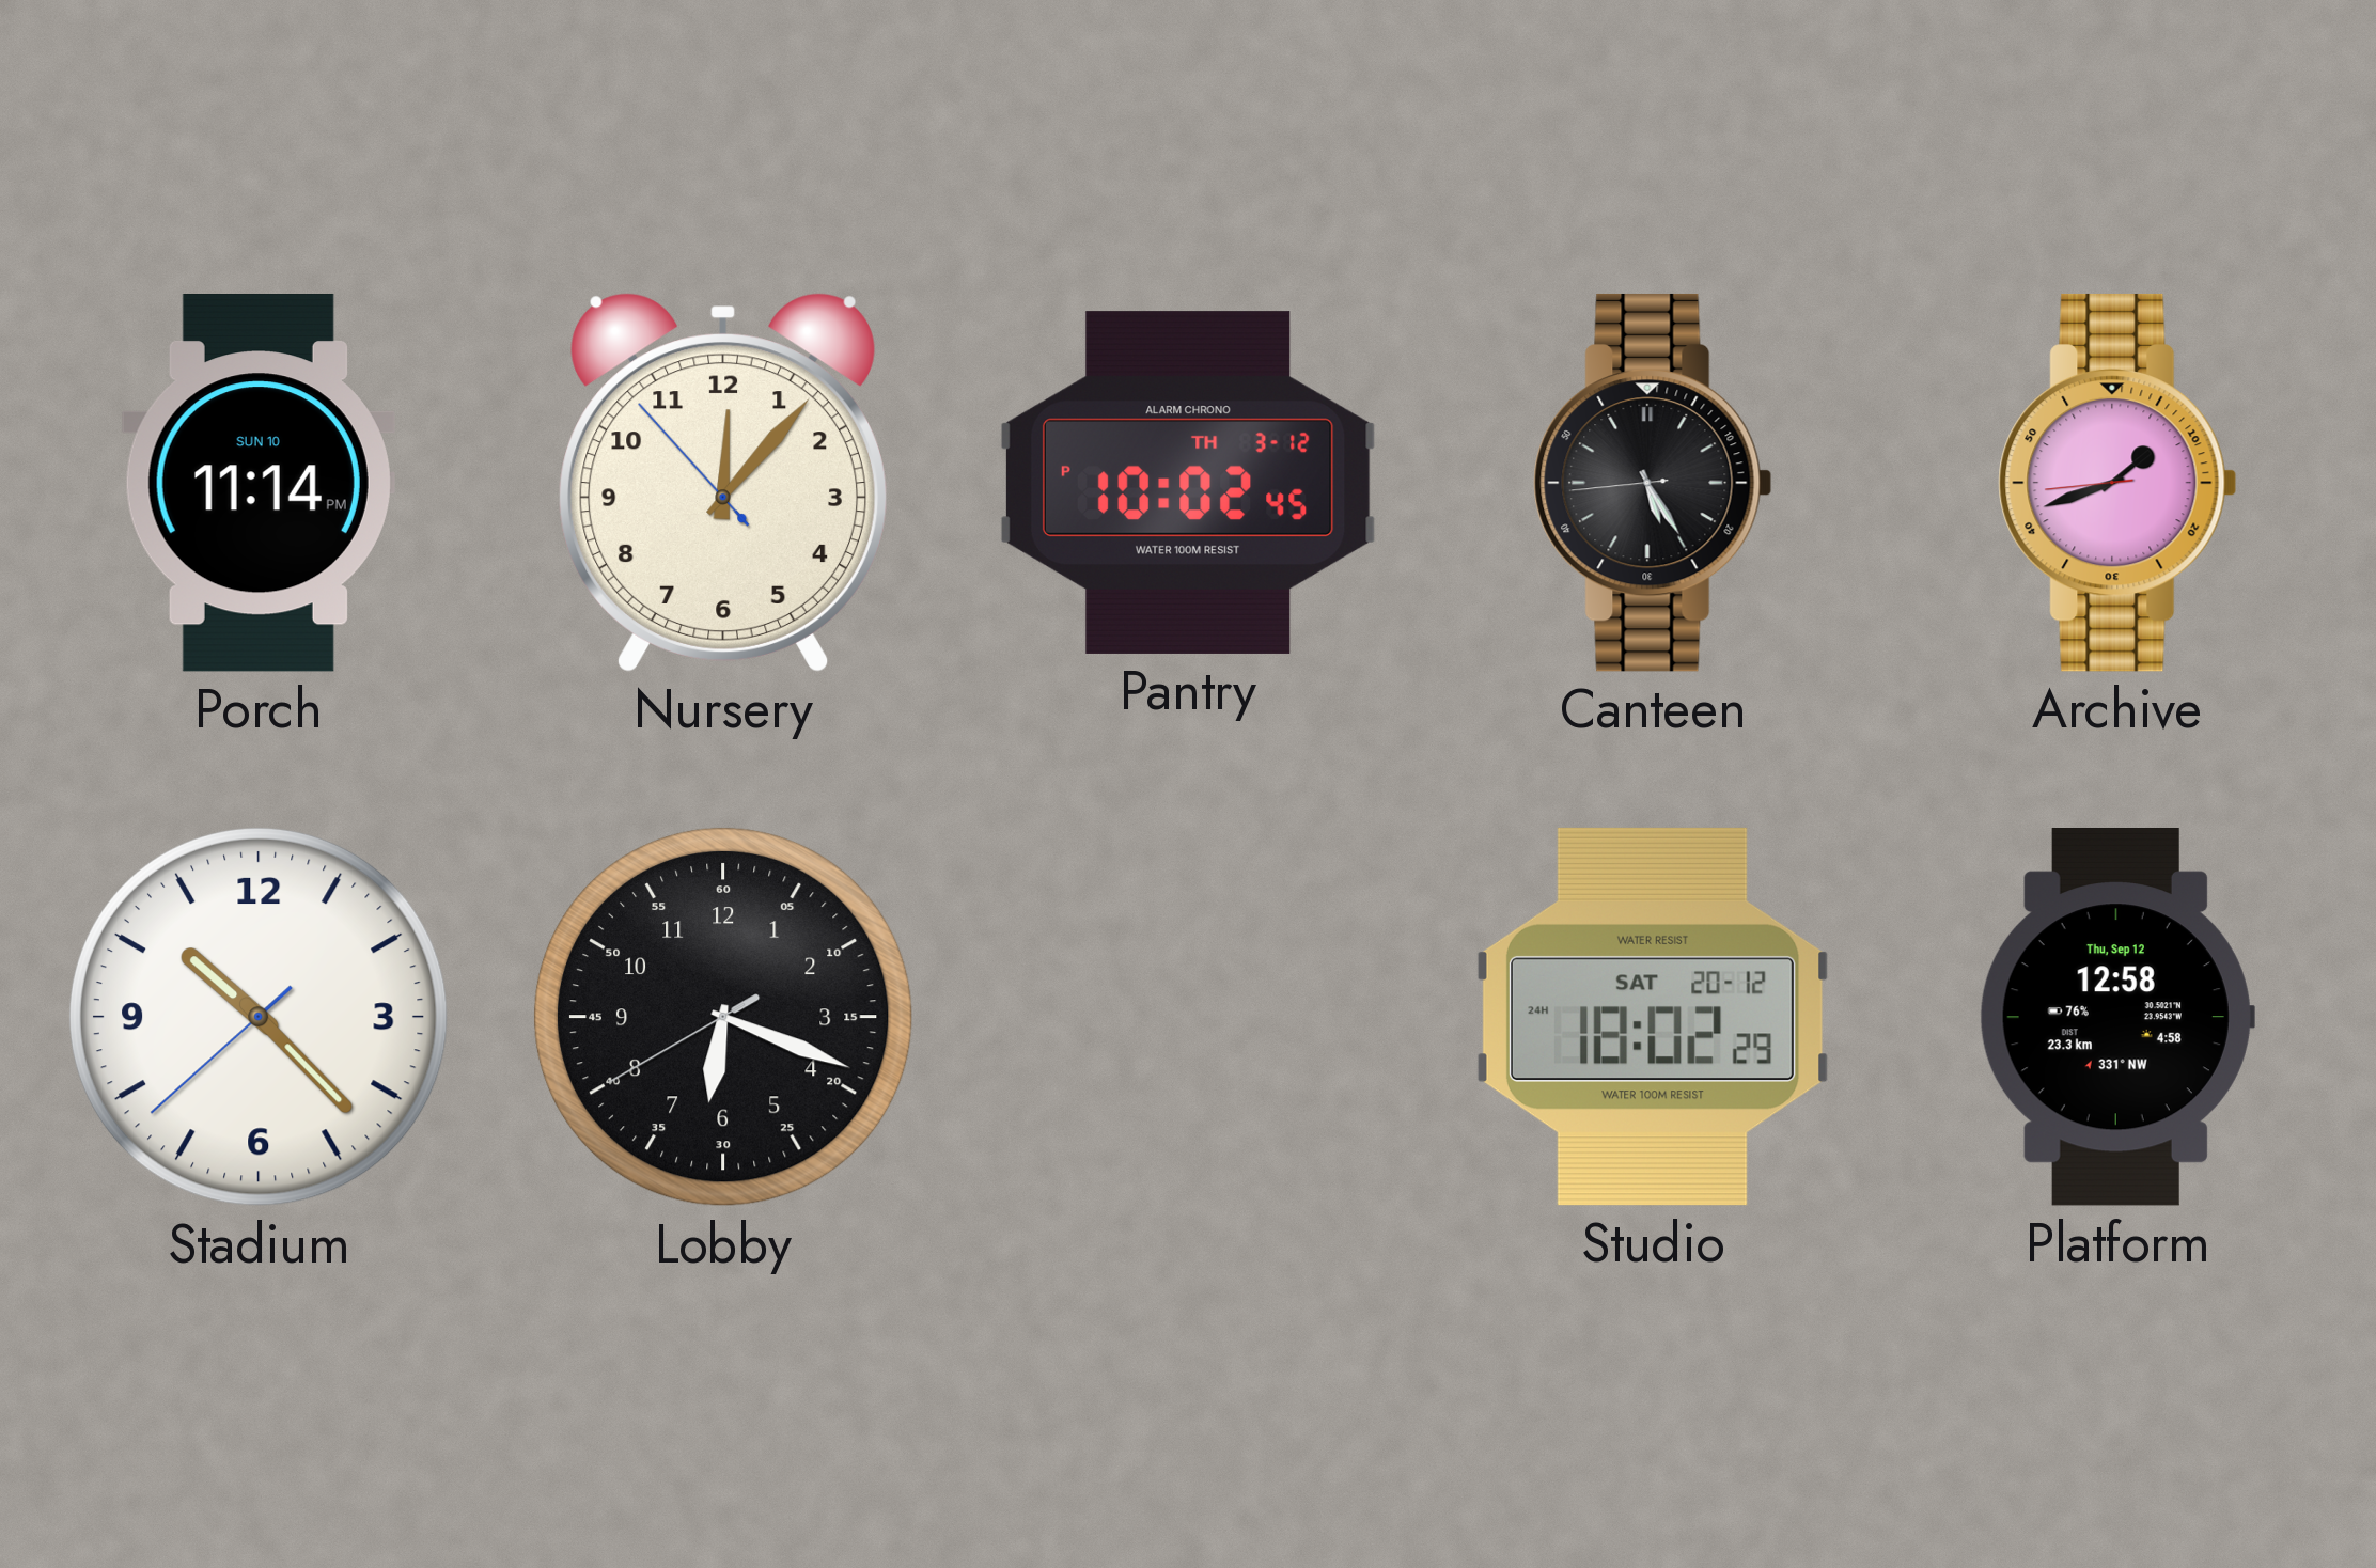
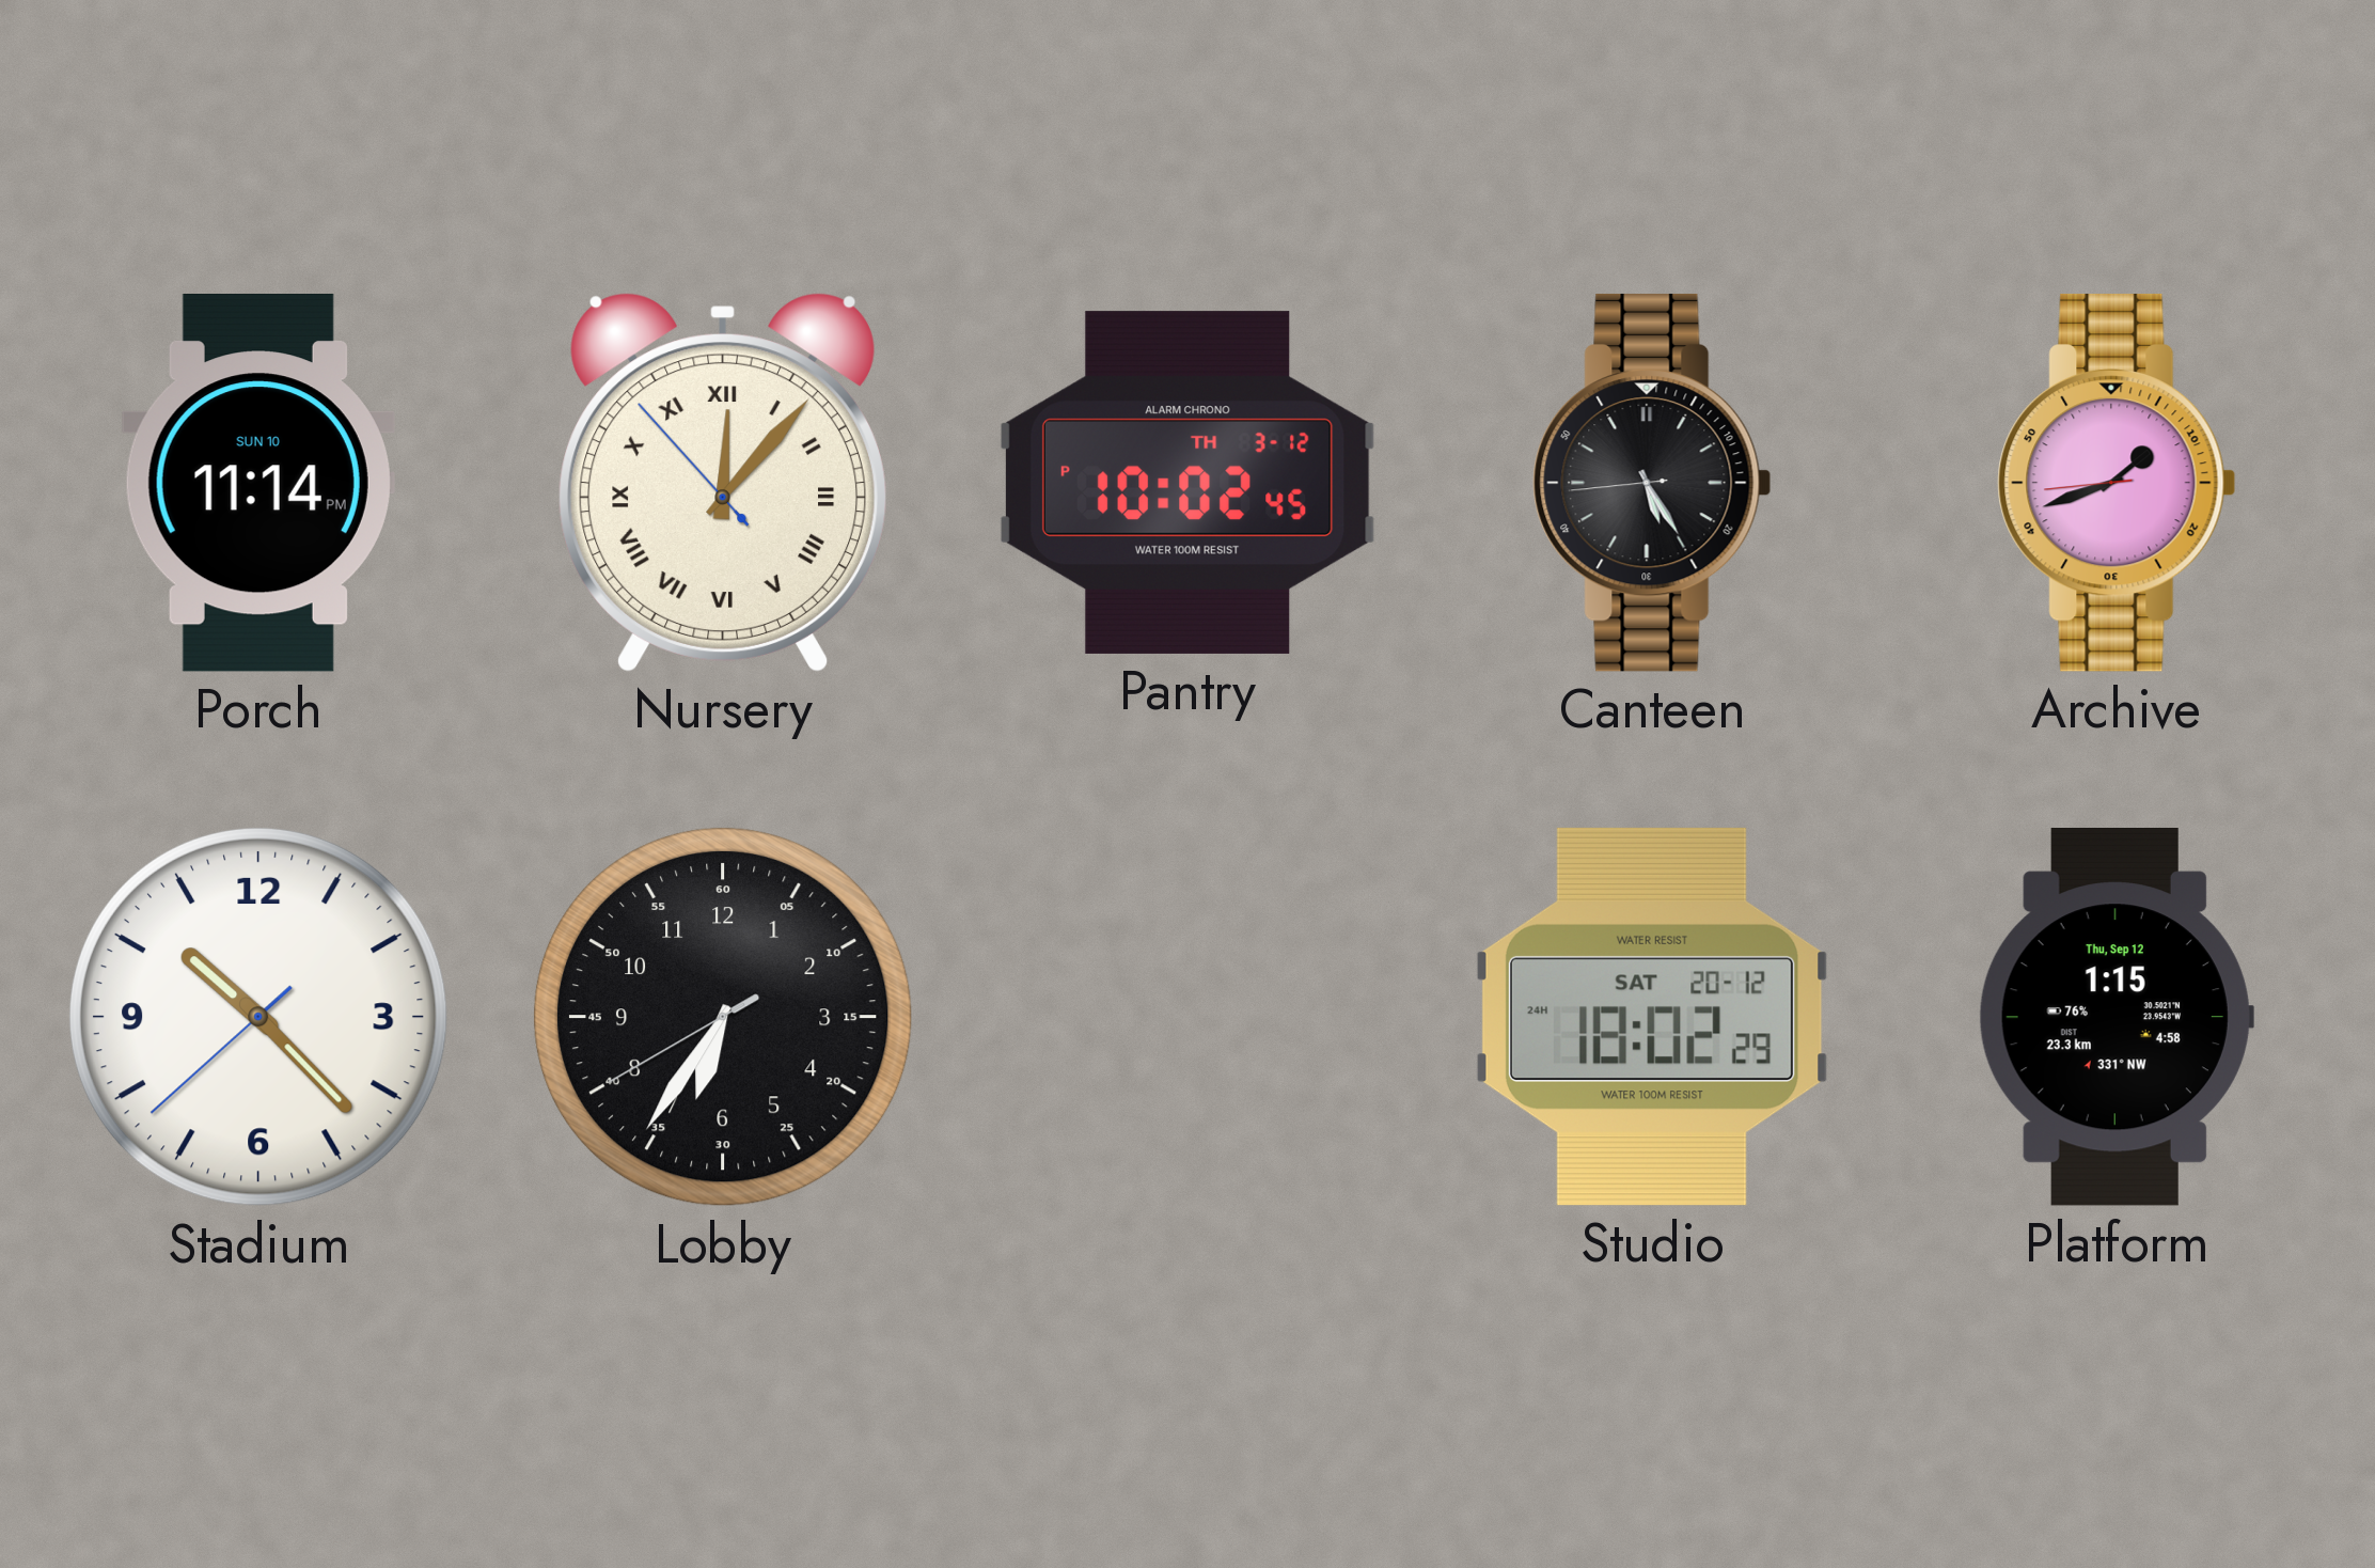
Nursery numerals: Arabic -> Roman (723, 483)
Lobby: 6:18 -> 6:35 (723, 1017)
Platform: 12:58 -> 1:15 (2116, 1018)
